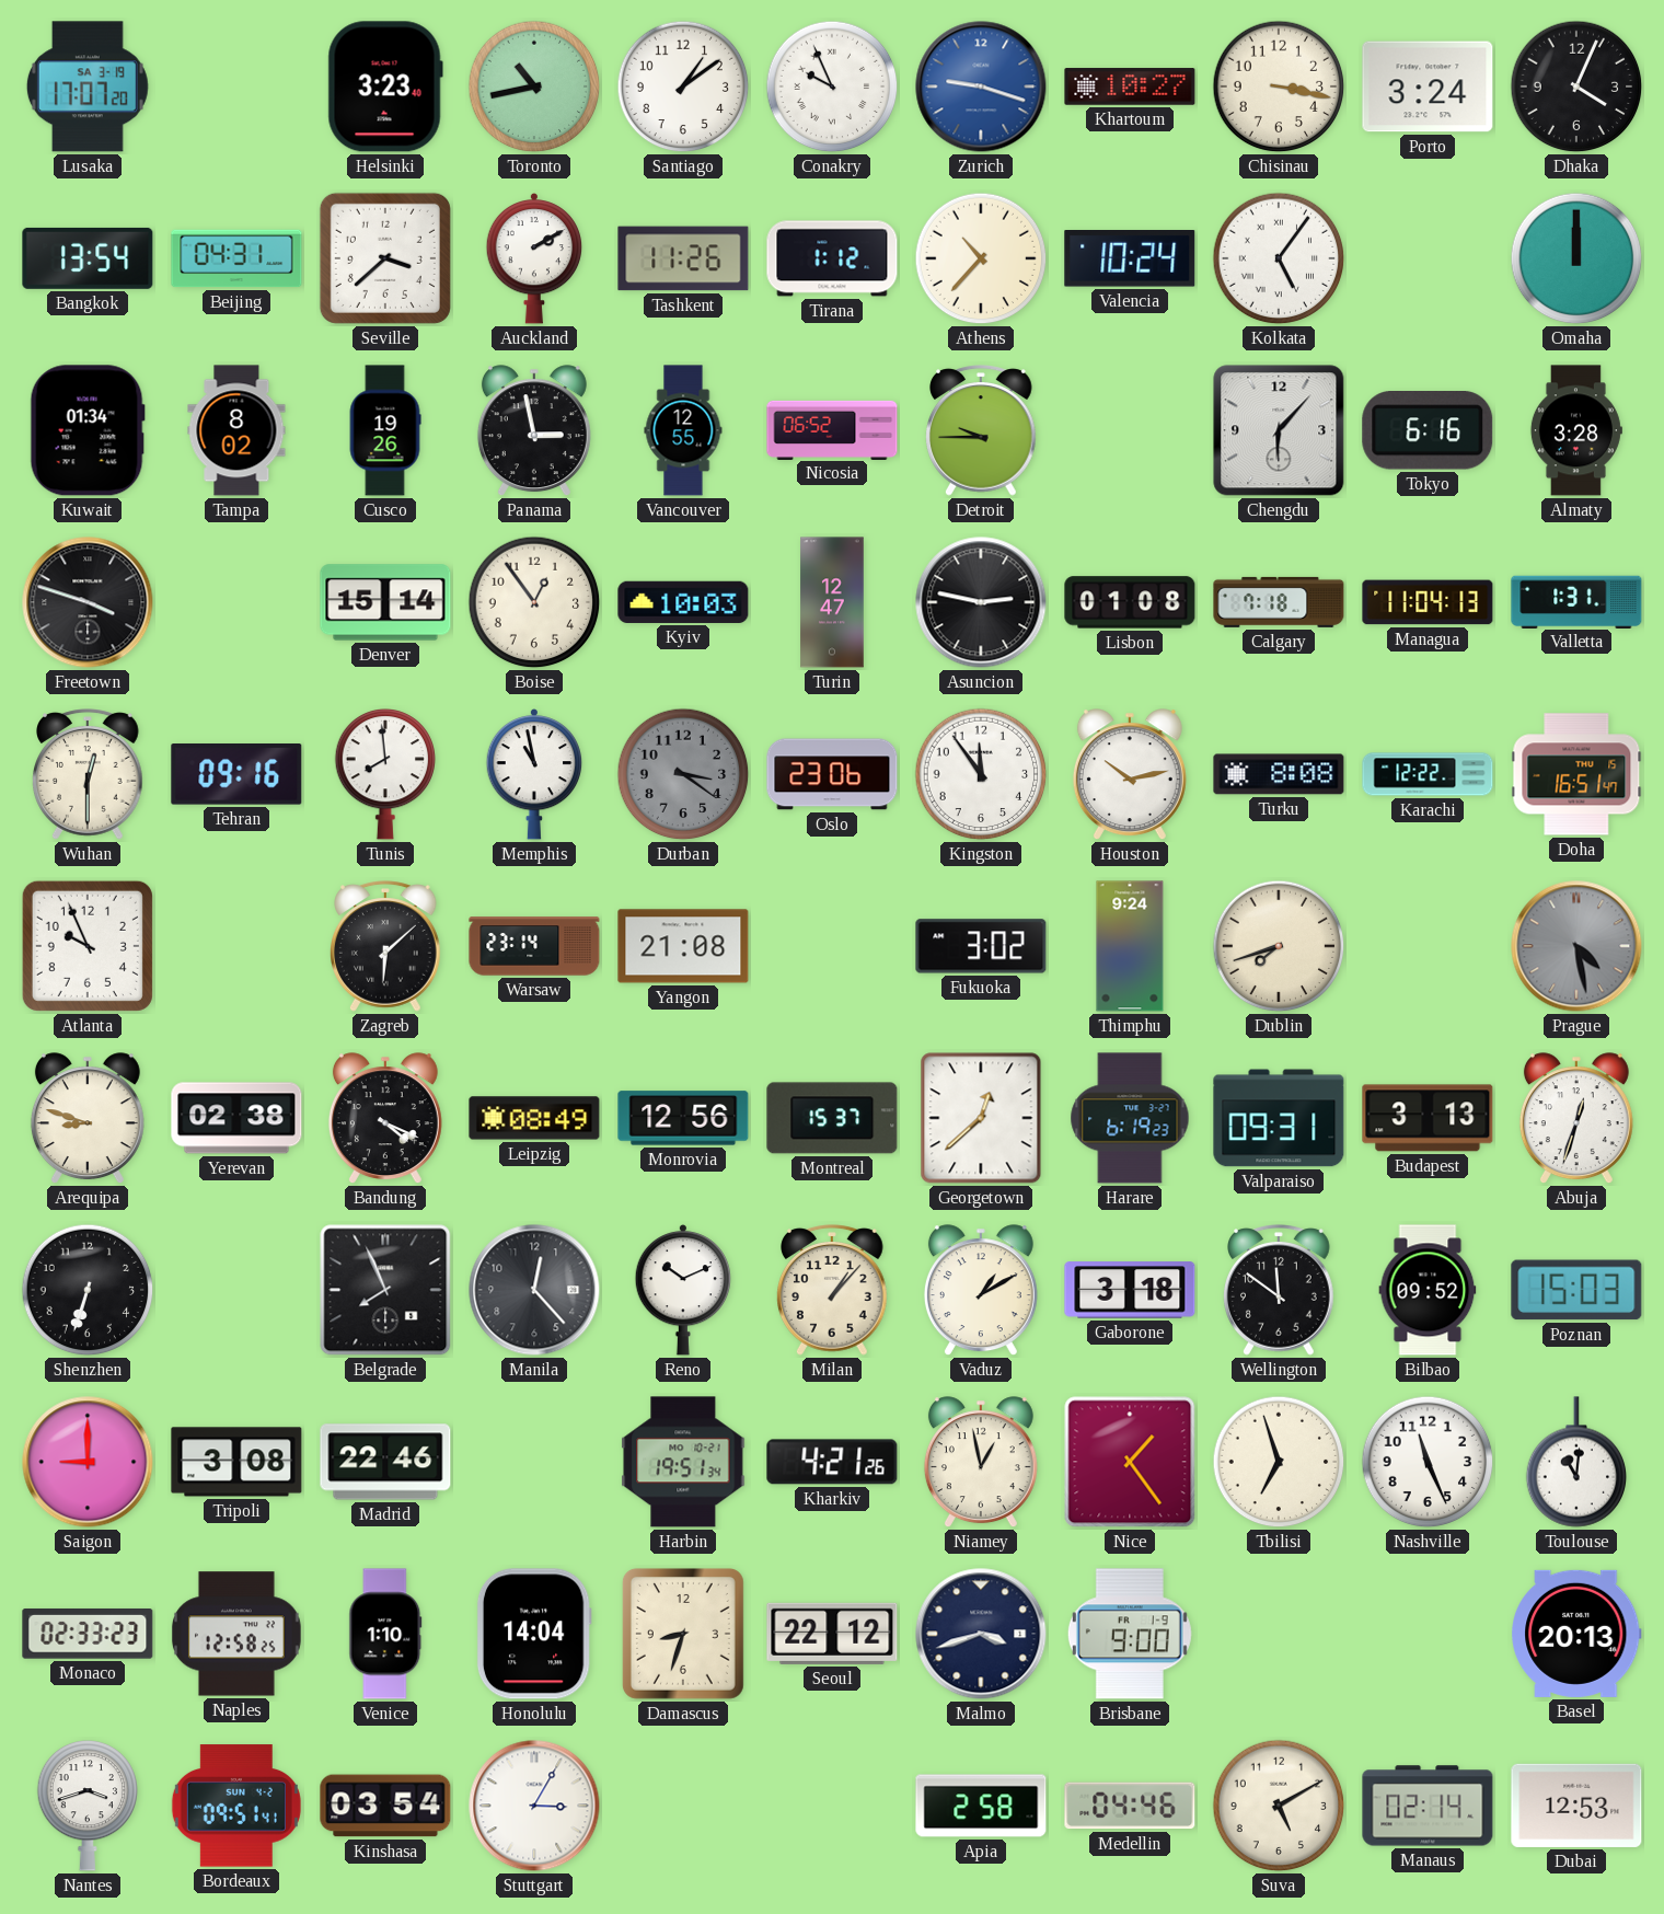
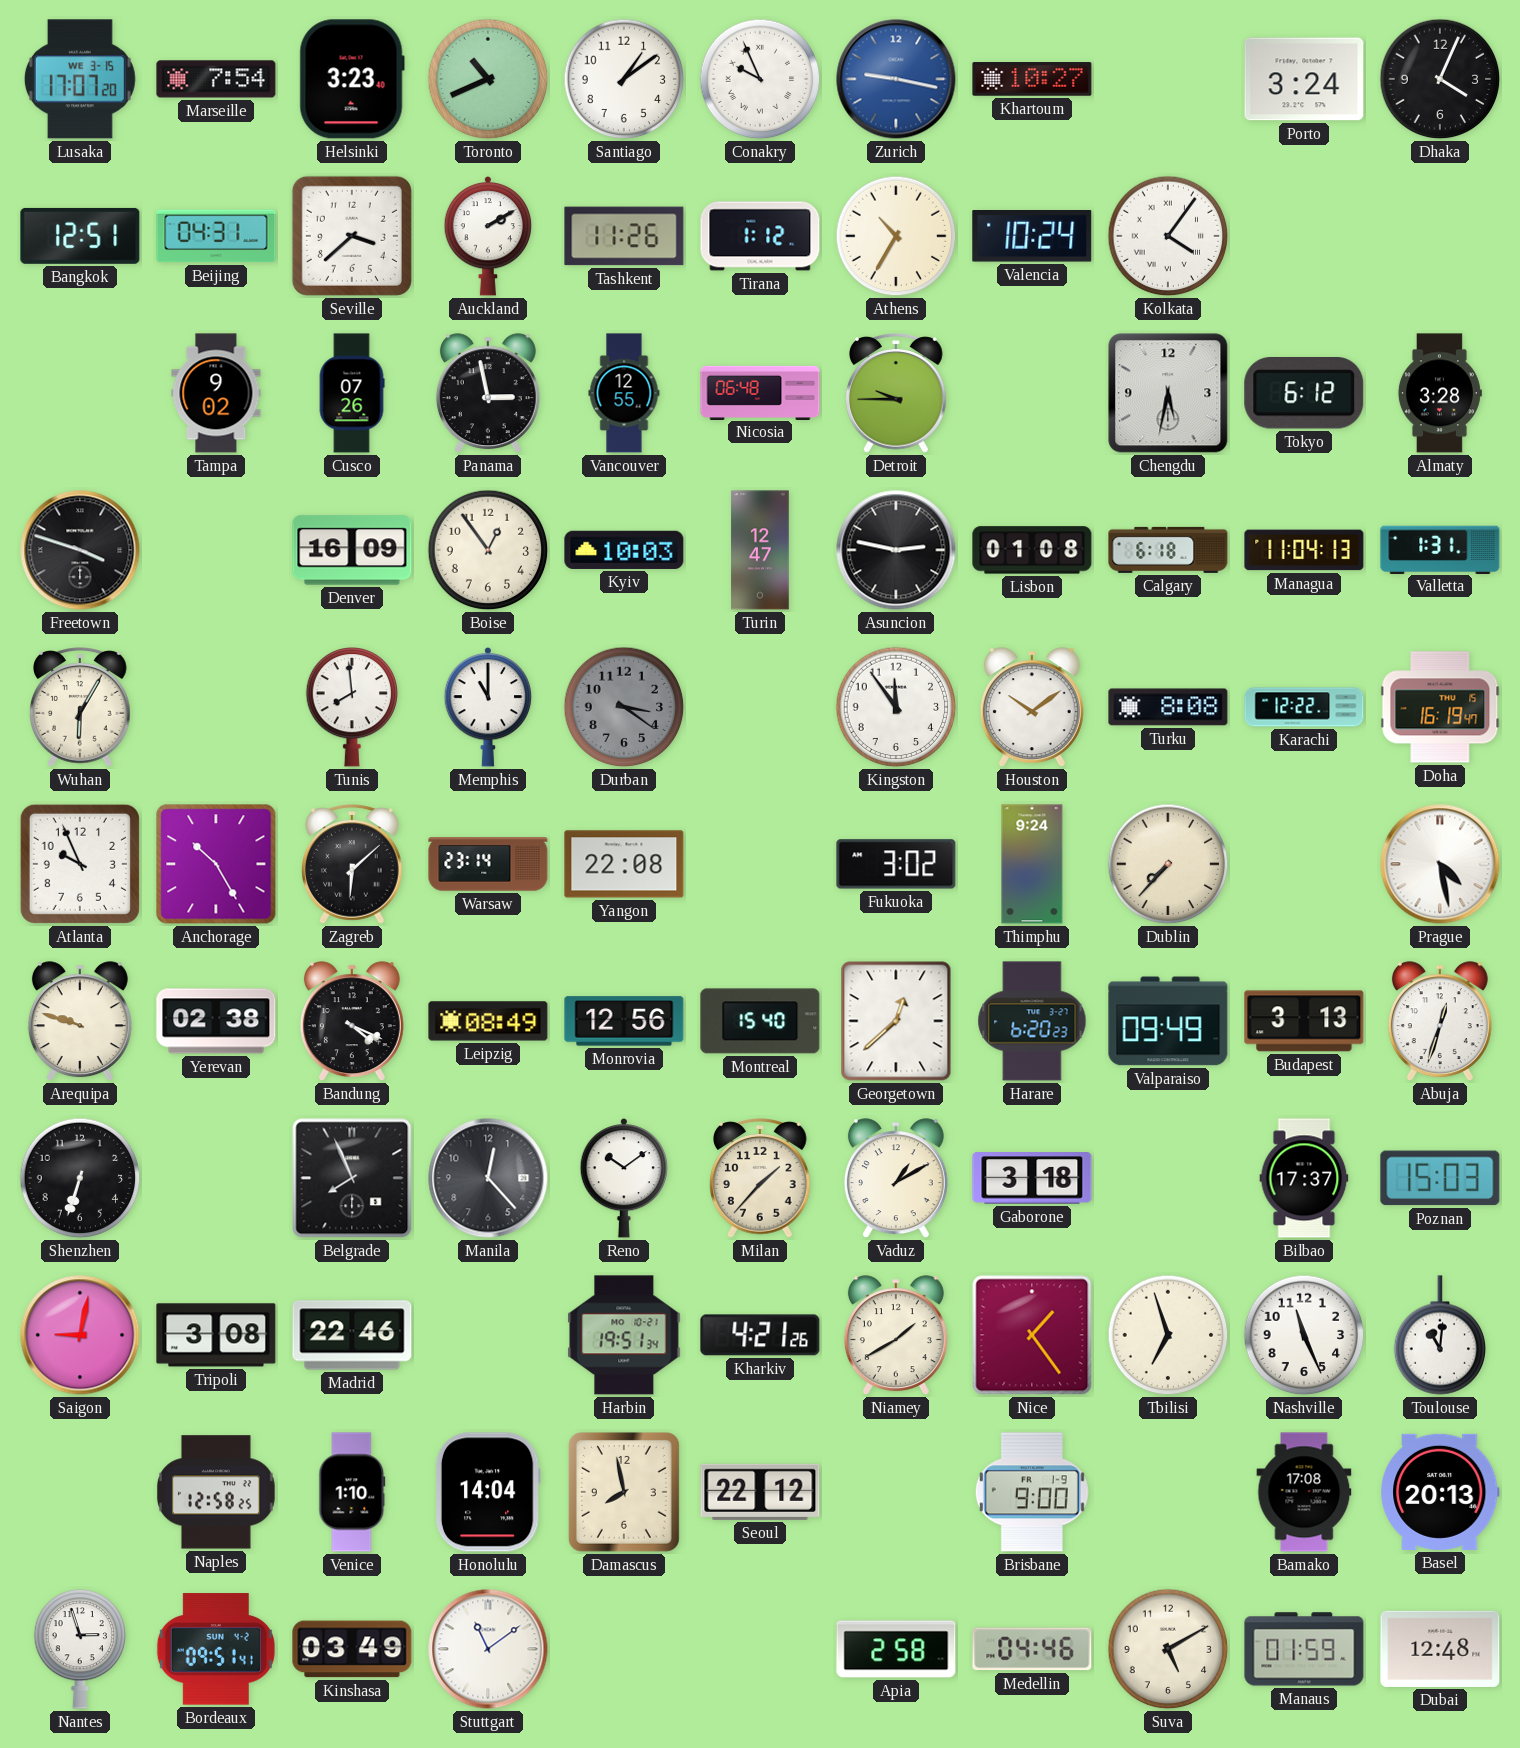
Lusaka date: SA 3-19 -> WE 3-15 (80, 79)
Marseille: none -> 7:54 (216, 79)
Toronto: 10:43 -> 10:41 (488, 79)
Zurich: 9:18 -> 9:17 (896, 79)
Chisinau: 3:17 -> none (1279, 87)
Bangkok: 13:54 -> 12:51 (80, 236)
Athens: 10:37 -> 10:35 (896, 236)
Kolkata: 5:06 -> 4:06 (1168, 236)
Omaha: 12:00 -> none (1576, 258)
Kuwait: 01:34 -> none (88, 430)
Tampa: 8:02 -> 9:02 (216, 393)
Cusco: 19:26 -> 07:26 (352, 393)
Nicosia: 06:52 -> 06:48 (760, 392)
Chengdu: 6:07 -> 5:32 (1168, 393)
Tokyo: 6:16 -> 6:12 (1304, 393)
Denver: 15:14 -> 16:09 (352, 550)
Calgary: 7:18 -> 6:18 (1168, 550)
Wuhan: 12:30 -> 6:05 (81, 707)
Tehran: 09:16 -> none (236, 775)
Memphis: 10:58 -> 11:00 (488, 708)
Oslo: 23:06 -> none (832, 774)
Houston: 10:13 -> 10:09 (1032, 708)
Doha: 16:51 -> 16:19 (1440, 707)
Anchorage: none -> 10:25 (216, 864)
Yangon: 21:08 -> 22:08 (624, 864)
Dublin: 7:42 -> 7:37 (1168, 864)
Prague dial: grey -> white (1440, 864)
Arequipa: 8:48 -> 9:48 (80, 1022)
Montreal: 15:37 -> 15:40 (760, 1021)
Harare: 6:19 -> 6:20 (1032, 1021)
Valparaiso: 09:31 -> 09:49 (1168, 1021)
Reno: 10:11 -> 10:09 (624, 1179)
Milan: 1:07 -> 1:37 (761, 1178)
Wellington: 11:51 -> none (1280, 1290)
Bilbao: 09:52 -> 17:37 (1304, 1178)
Saigon: 9:00 -> 9:02 (80, 1335)
Niamey: 12:58 -> 1:40 (896, 1336)
Monaco: 02:33 -> none (88, 1635)
Damascus: 8:33 -> 7:58 (624, 1492)
Malmo: 3:42 -> none (981, 1634)
Bamako: none -> 17:08 (1304, 1492)
Nantes: 3:42 -> 2:57 (80, 1650)
Kinshasa: 03:54 -> 03:49 (352, 1649)
Stuttgart: 3:05 -> 11:09 (488, 1649)
Manaus: 02:14 -> 01:59 (1304, 1649)
Dubai: 12:53 -> 12:48 (1440, 1649)
